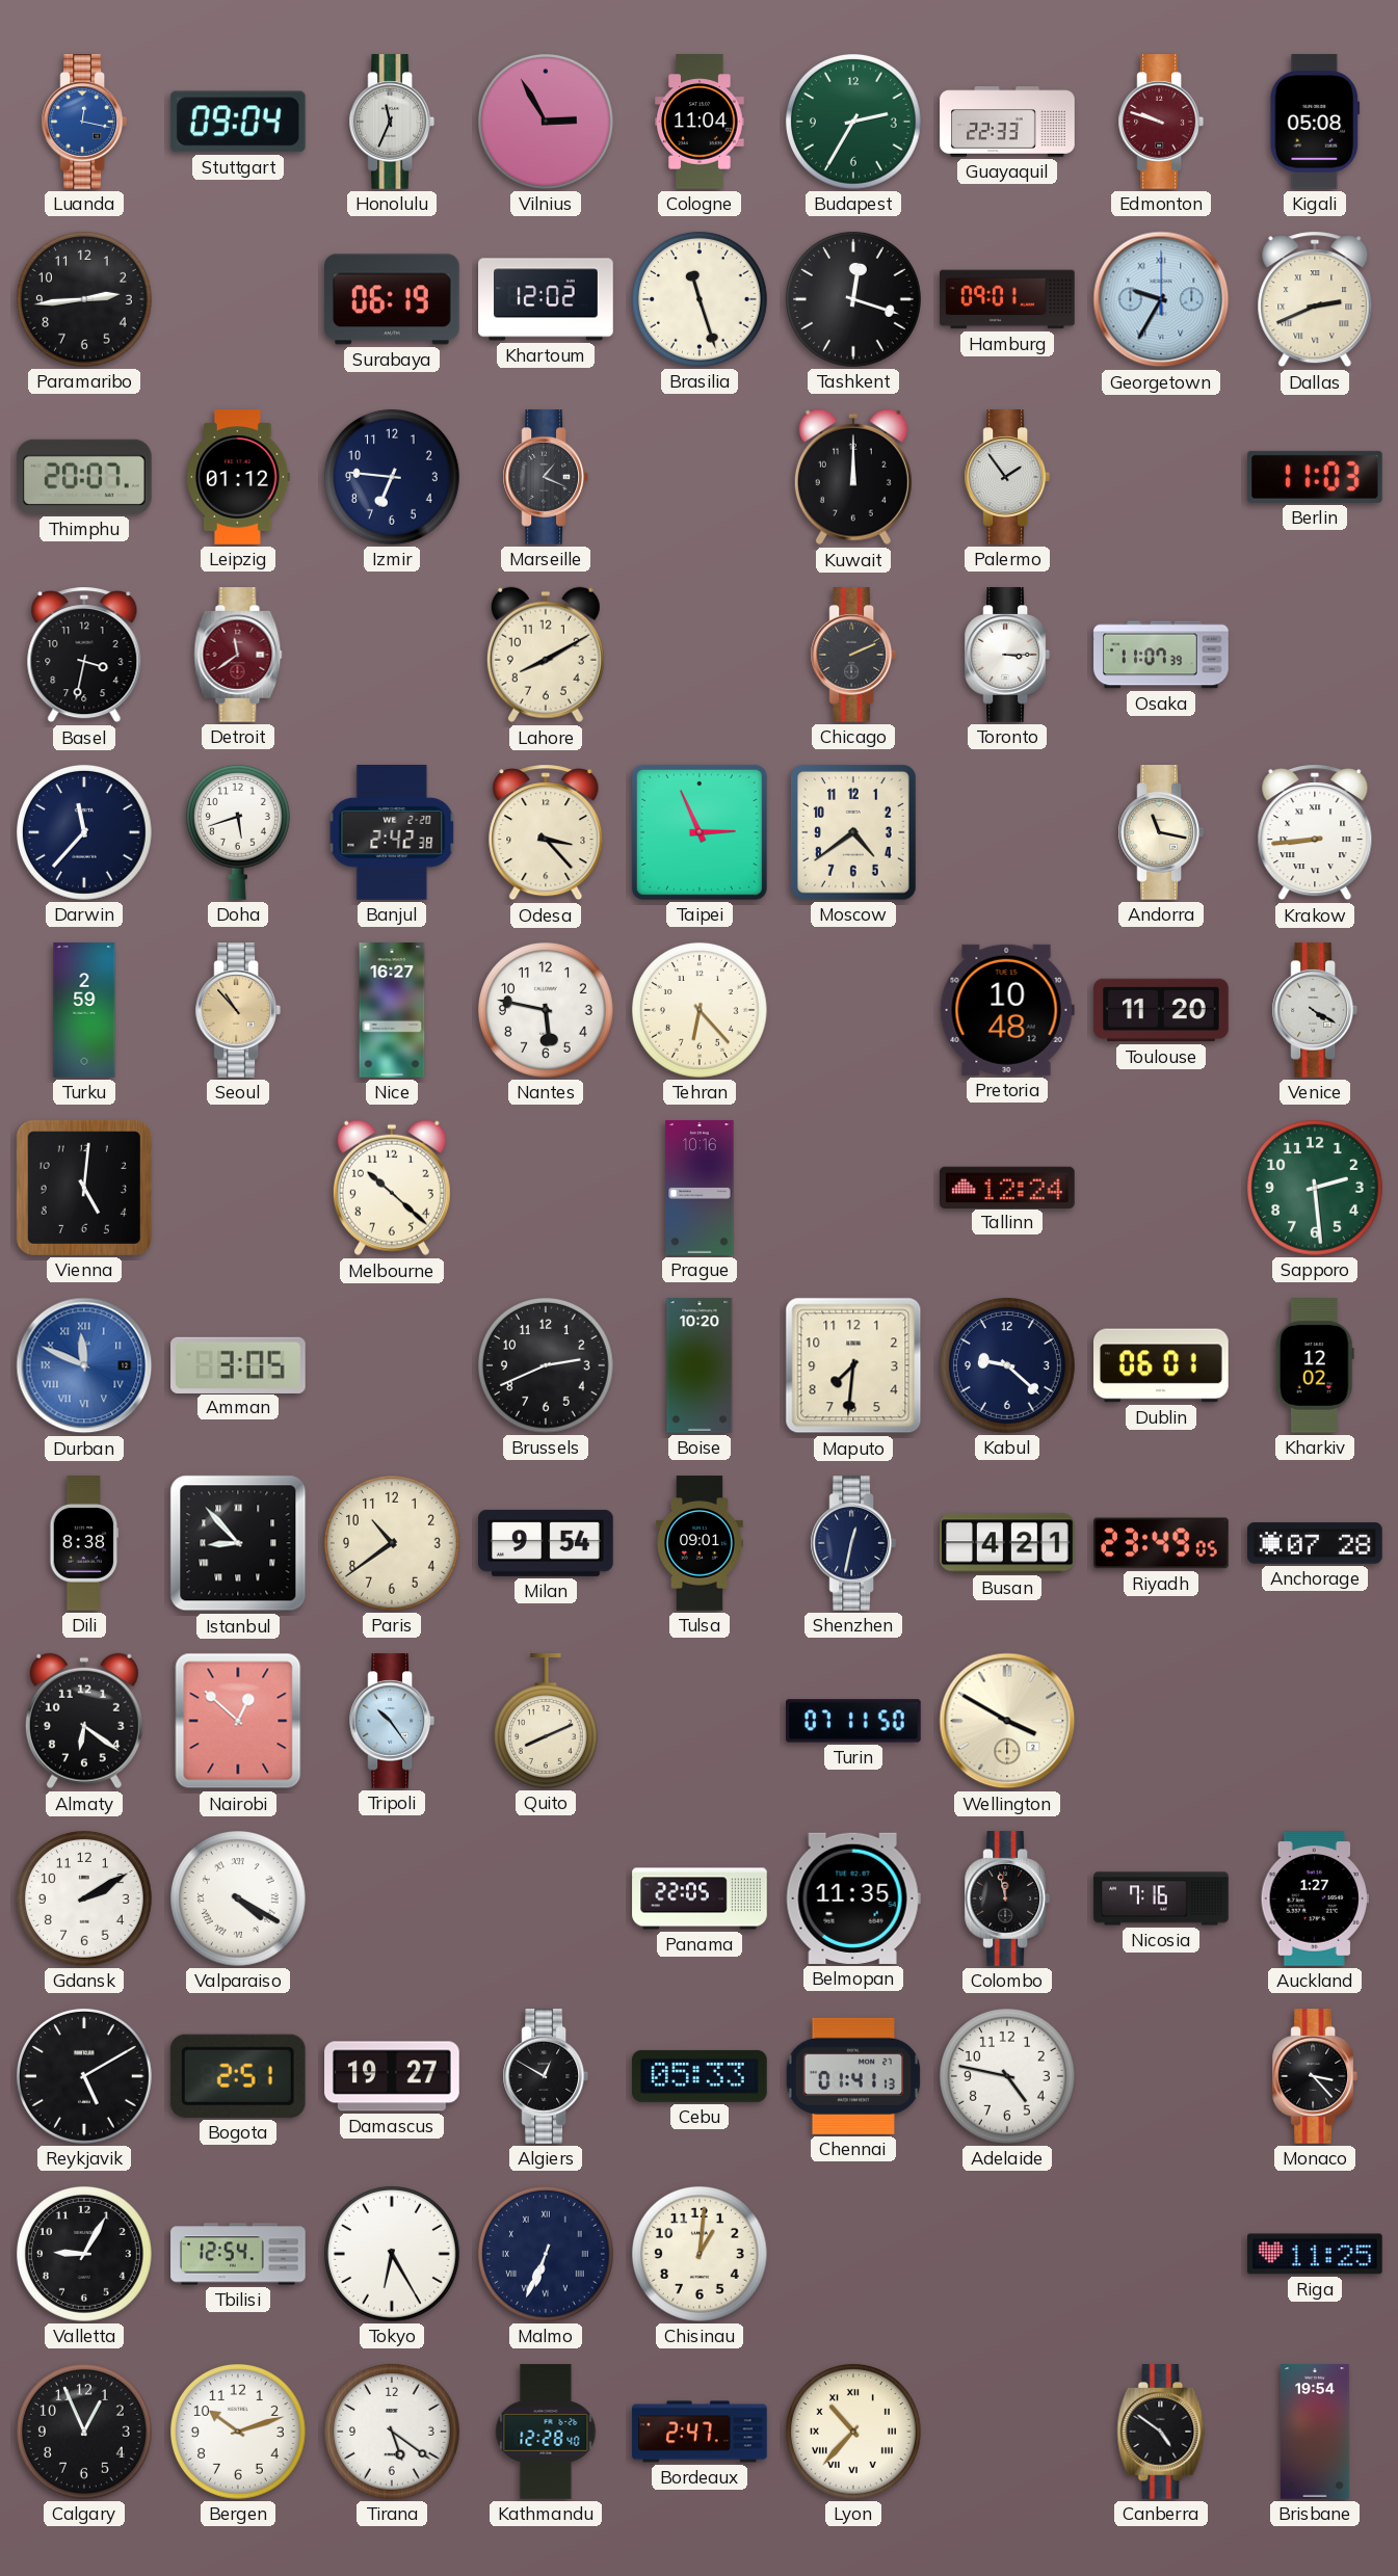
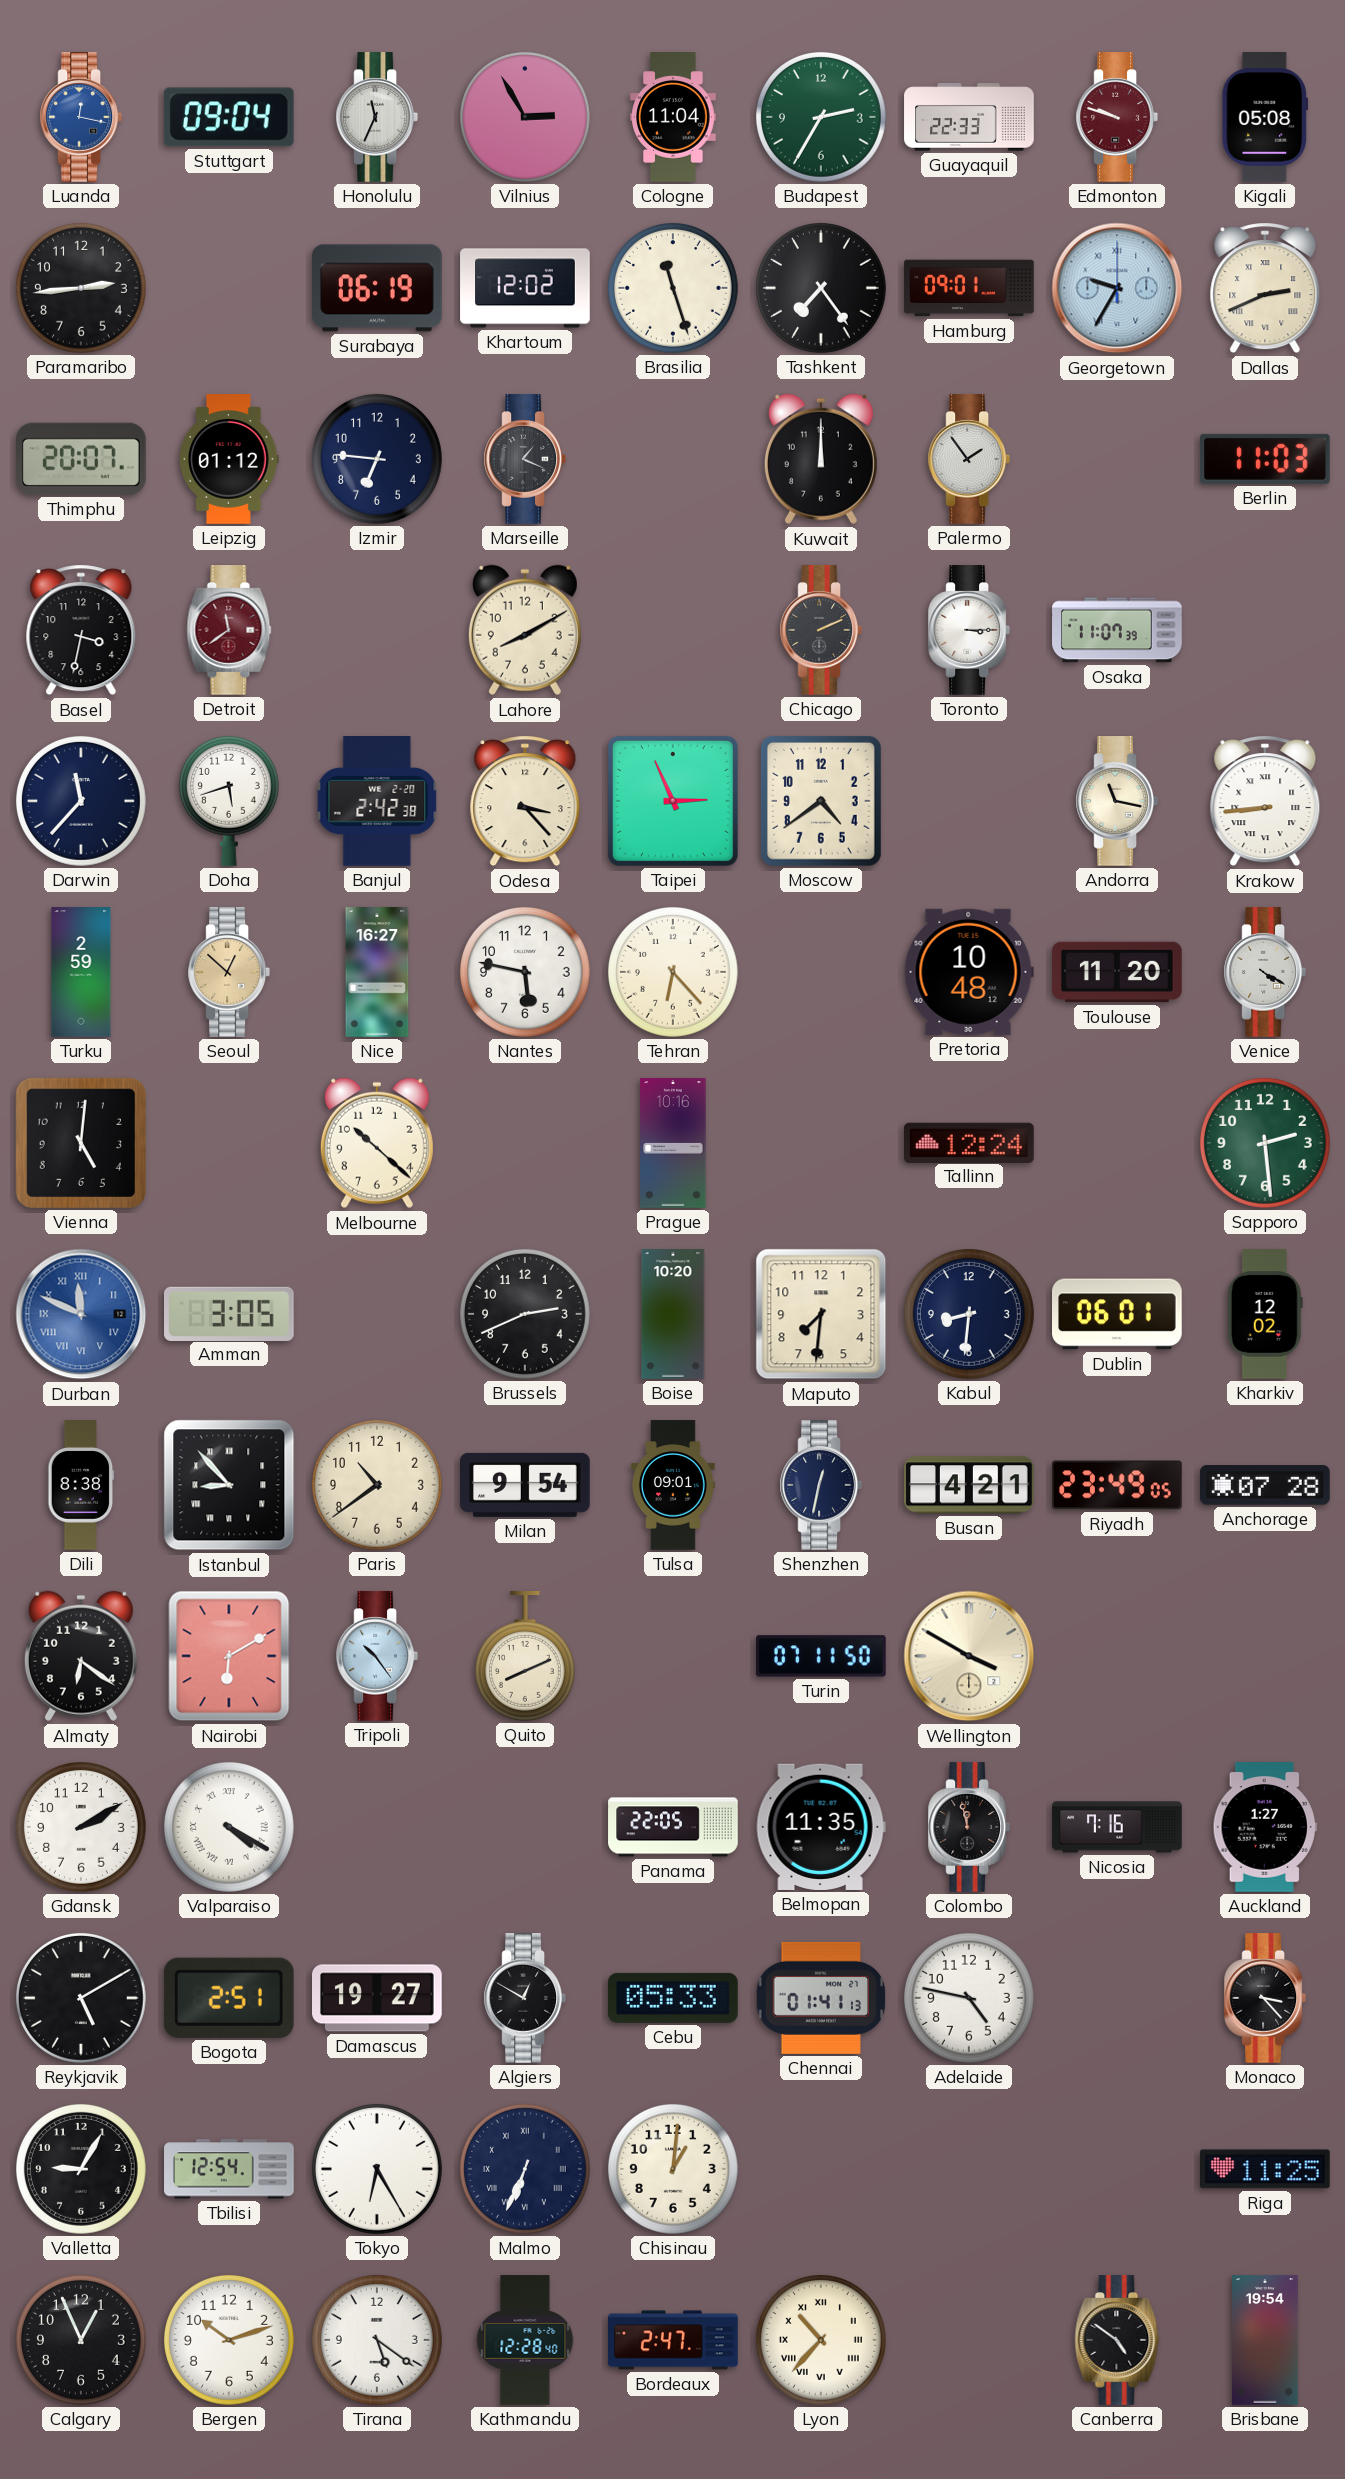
Tashkent: 12:18 -> 7:24 (821, 288)
Seoul: 10:53 -> 12:52 (228, 972)
Kabul: 9:22 -> 8:31 (969, 1314)
Nairobi: 12:52 -> 6:10 (229, 1656)
